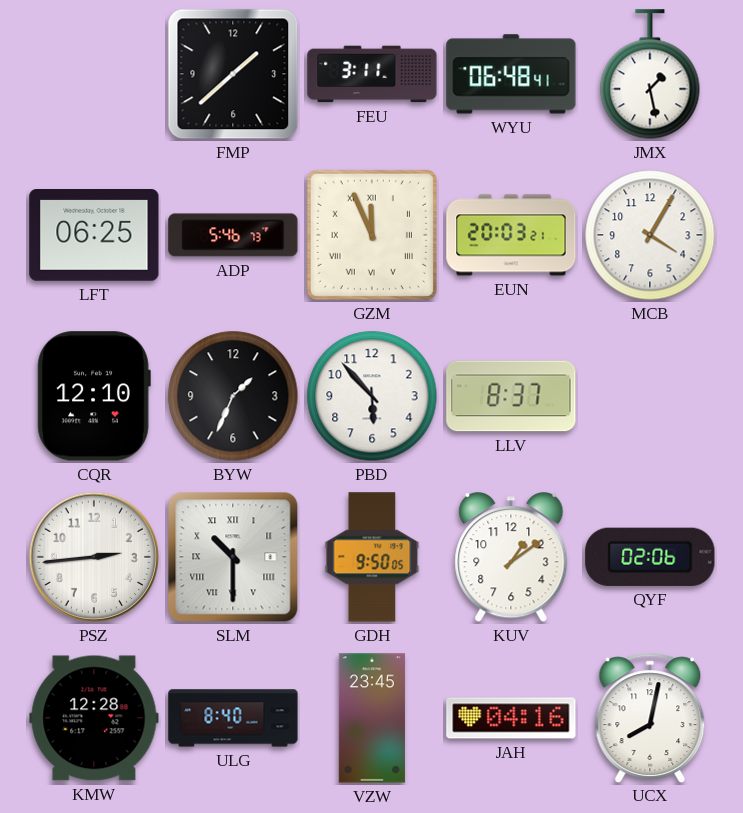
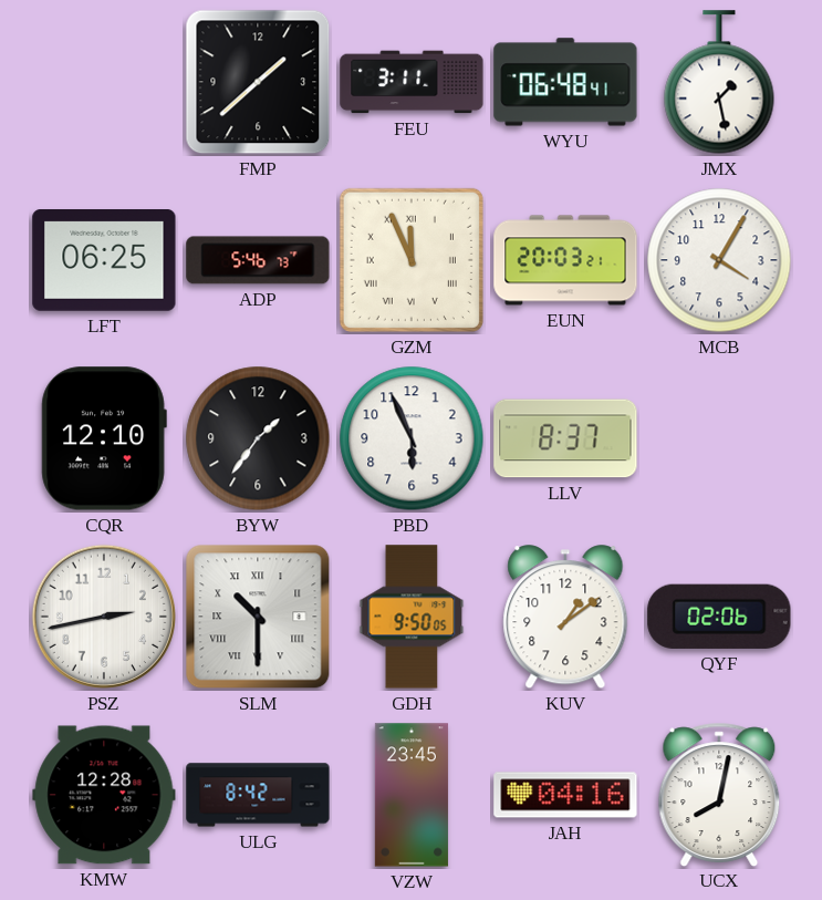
BYW: 1:34 -> 1:36 (258, 438)
PBD: 5:53 -> 5:56 (412, 438)
PSZ: 2:44 -> 2:43 (104, 617)
ULG: 8:40 -> 8:42 (258, 795)
